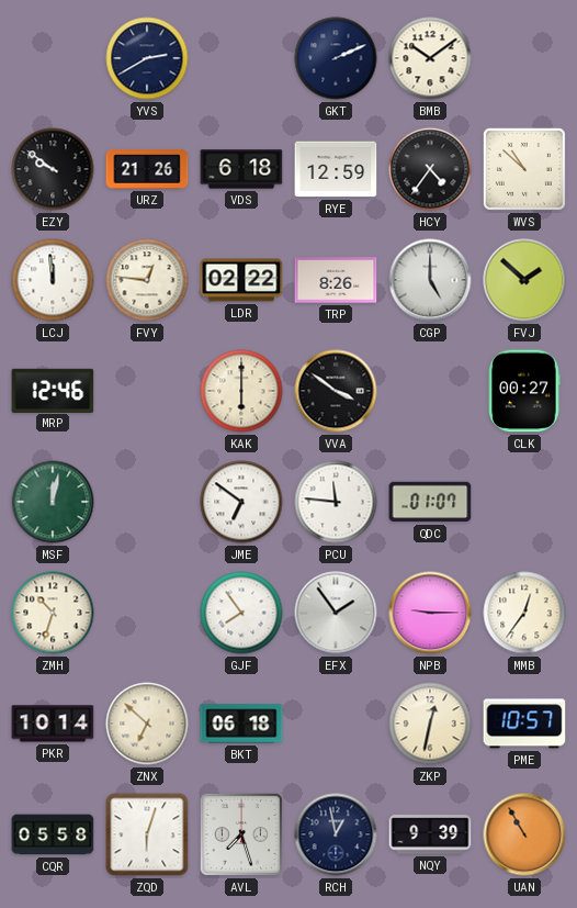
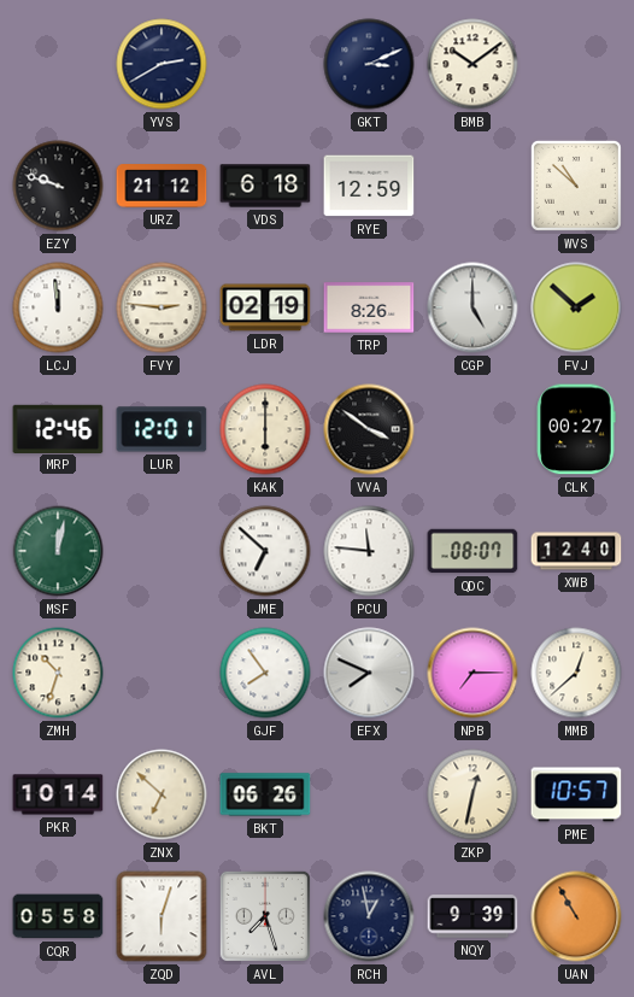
GKT: 2:11 -> 3:11 (369, 64)
EZY: 9:51 -> 9:48 (58, 186)
URZ: 21:26 -> 21:12 (162, 186)
HCY: 4:36 -> none (430, 169)
FVY: 12:46 -> 2:46 (162, 307)
LDR: 02:22 -> 02:19 (265, 307)
LUR: none -> 12:01 (162, 429)
JME: 6:51 -> 6:52 (265, 551)
QDC: 01:07 -> 08:07 (472, 551)
XWB: none -> 12:40 (576, 551)
EFX: 1:54 -> 7:49 (369, 673)
NPB: 9:15 -> 7:15 (472, 673)
MMB: 12:36 -> 12:38 (576, 673)
BKT: 06:18 -> 06:26 (265, 794)
